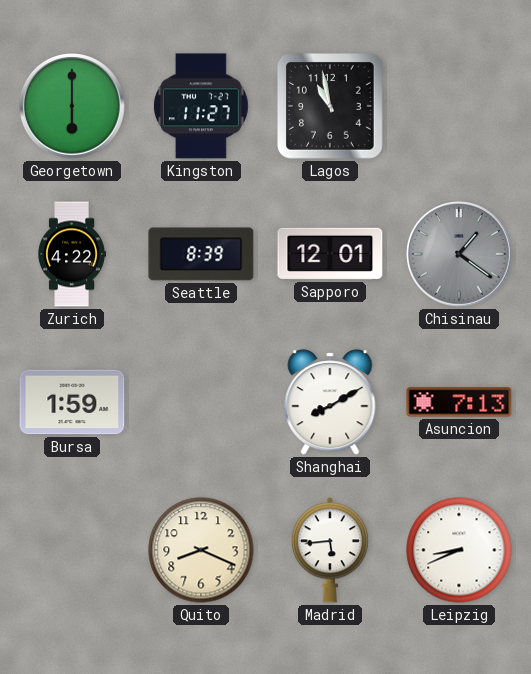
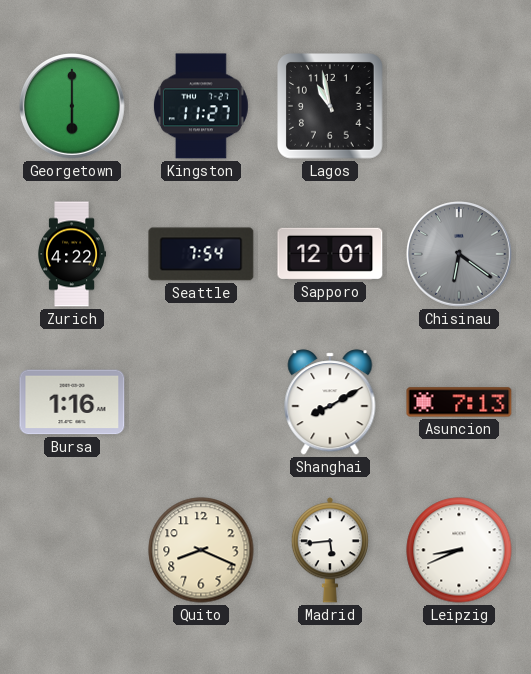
Seattle: 8:39 -> 7:54 (201, 254)
Chisinau: 1:21 -> 6:21 (460, 255)
Bursa: 1:59 -> 1:16 (72, 402)
